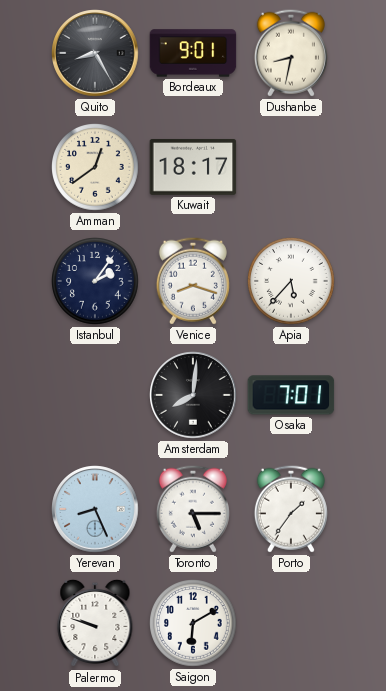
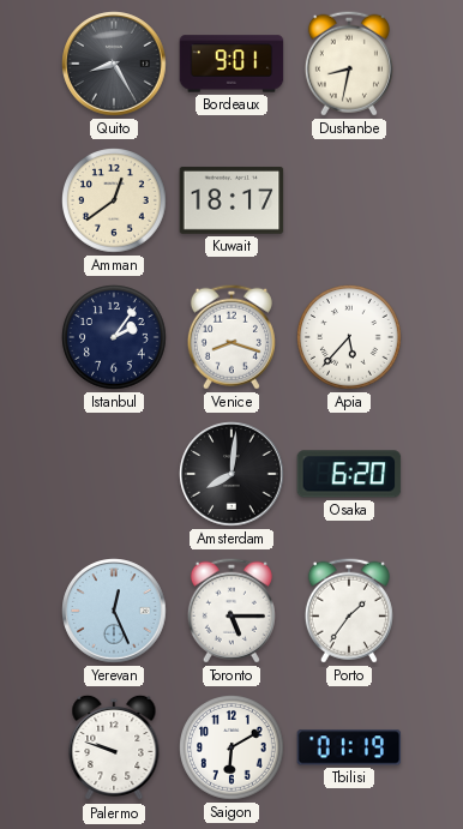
Osaka: 7:01 -> 6:20 (349, 474)
Yerevan: 8:26 -> 12:26 (114, 611)
Tbilisi: none -> 01:19 (349, 747)
